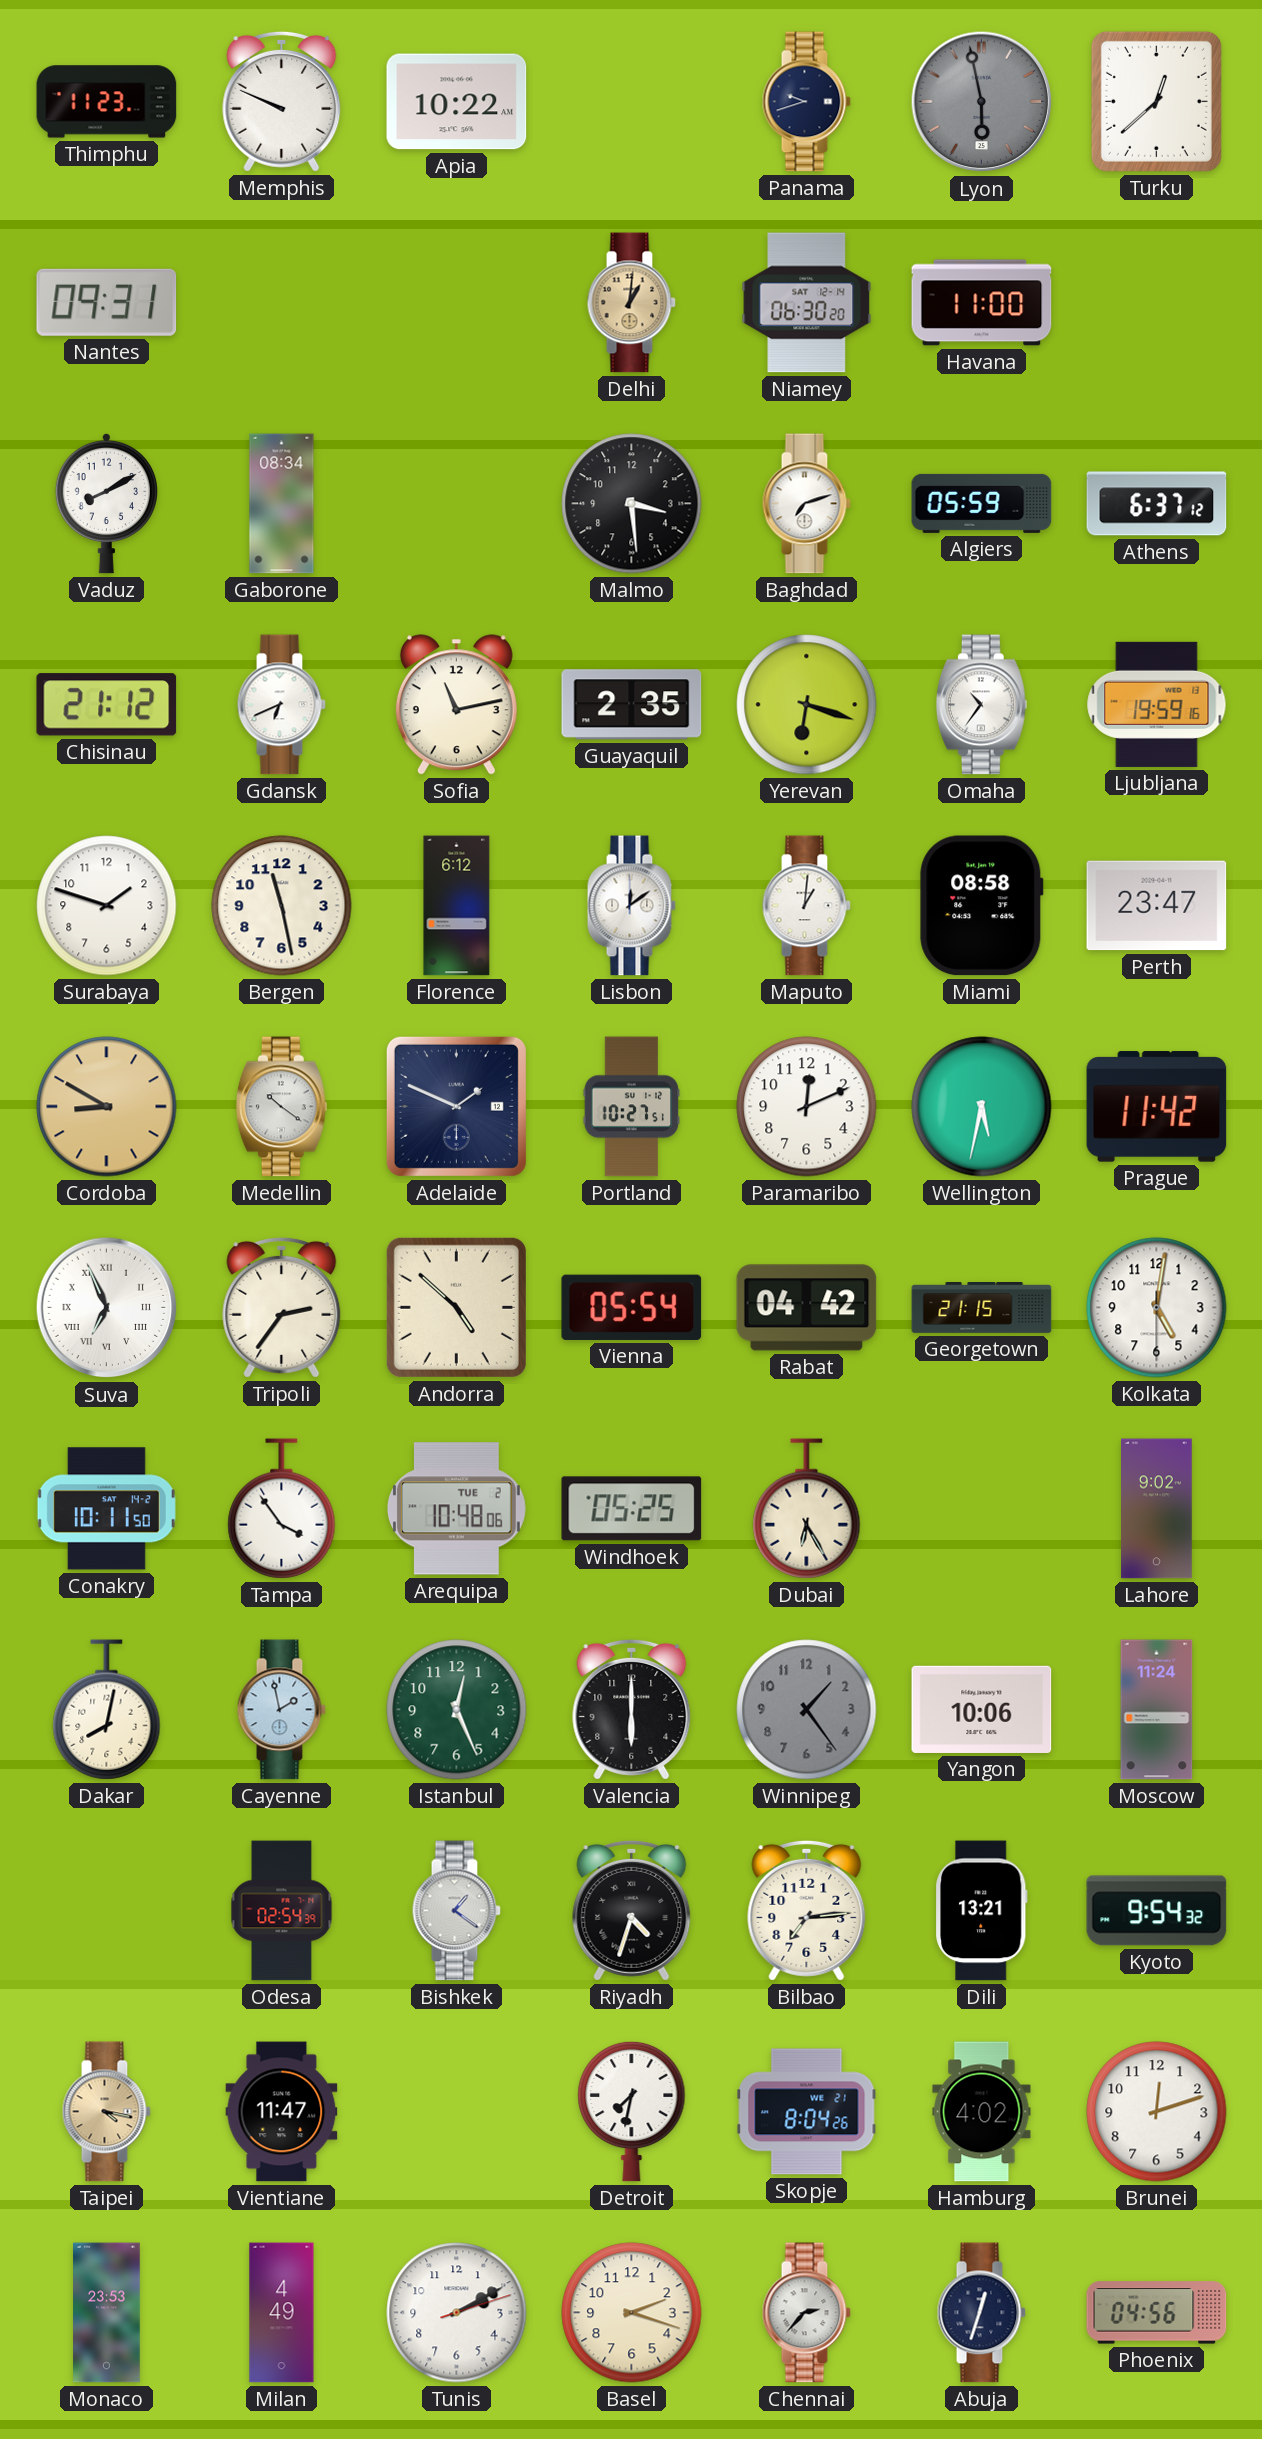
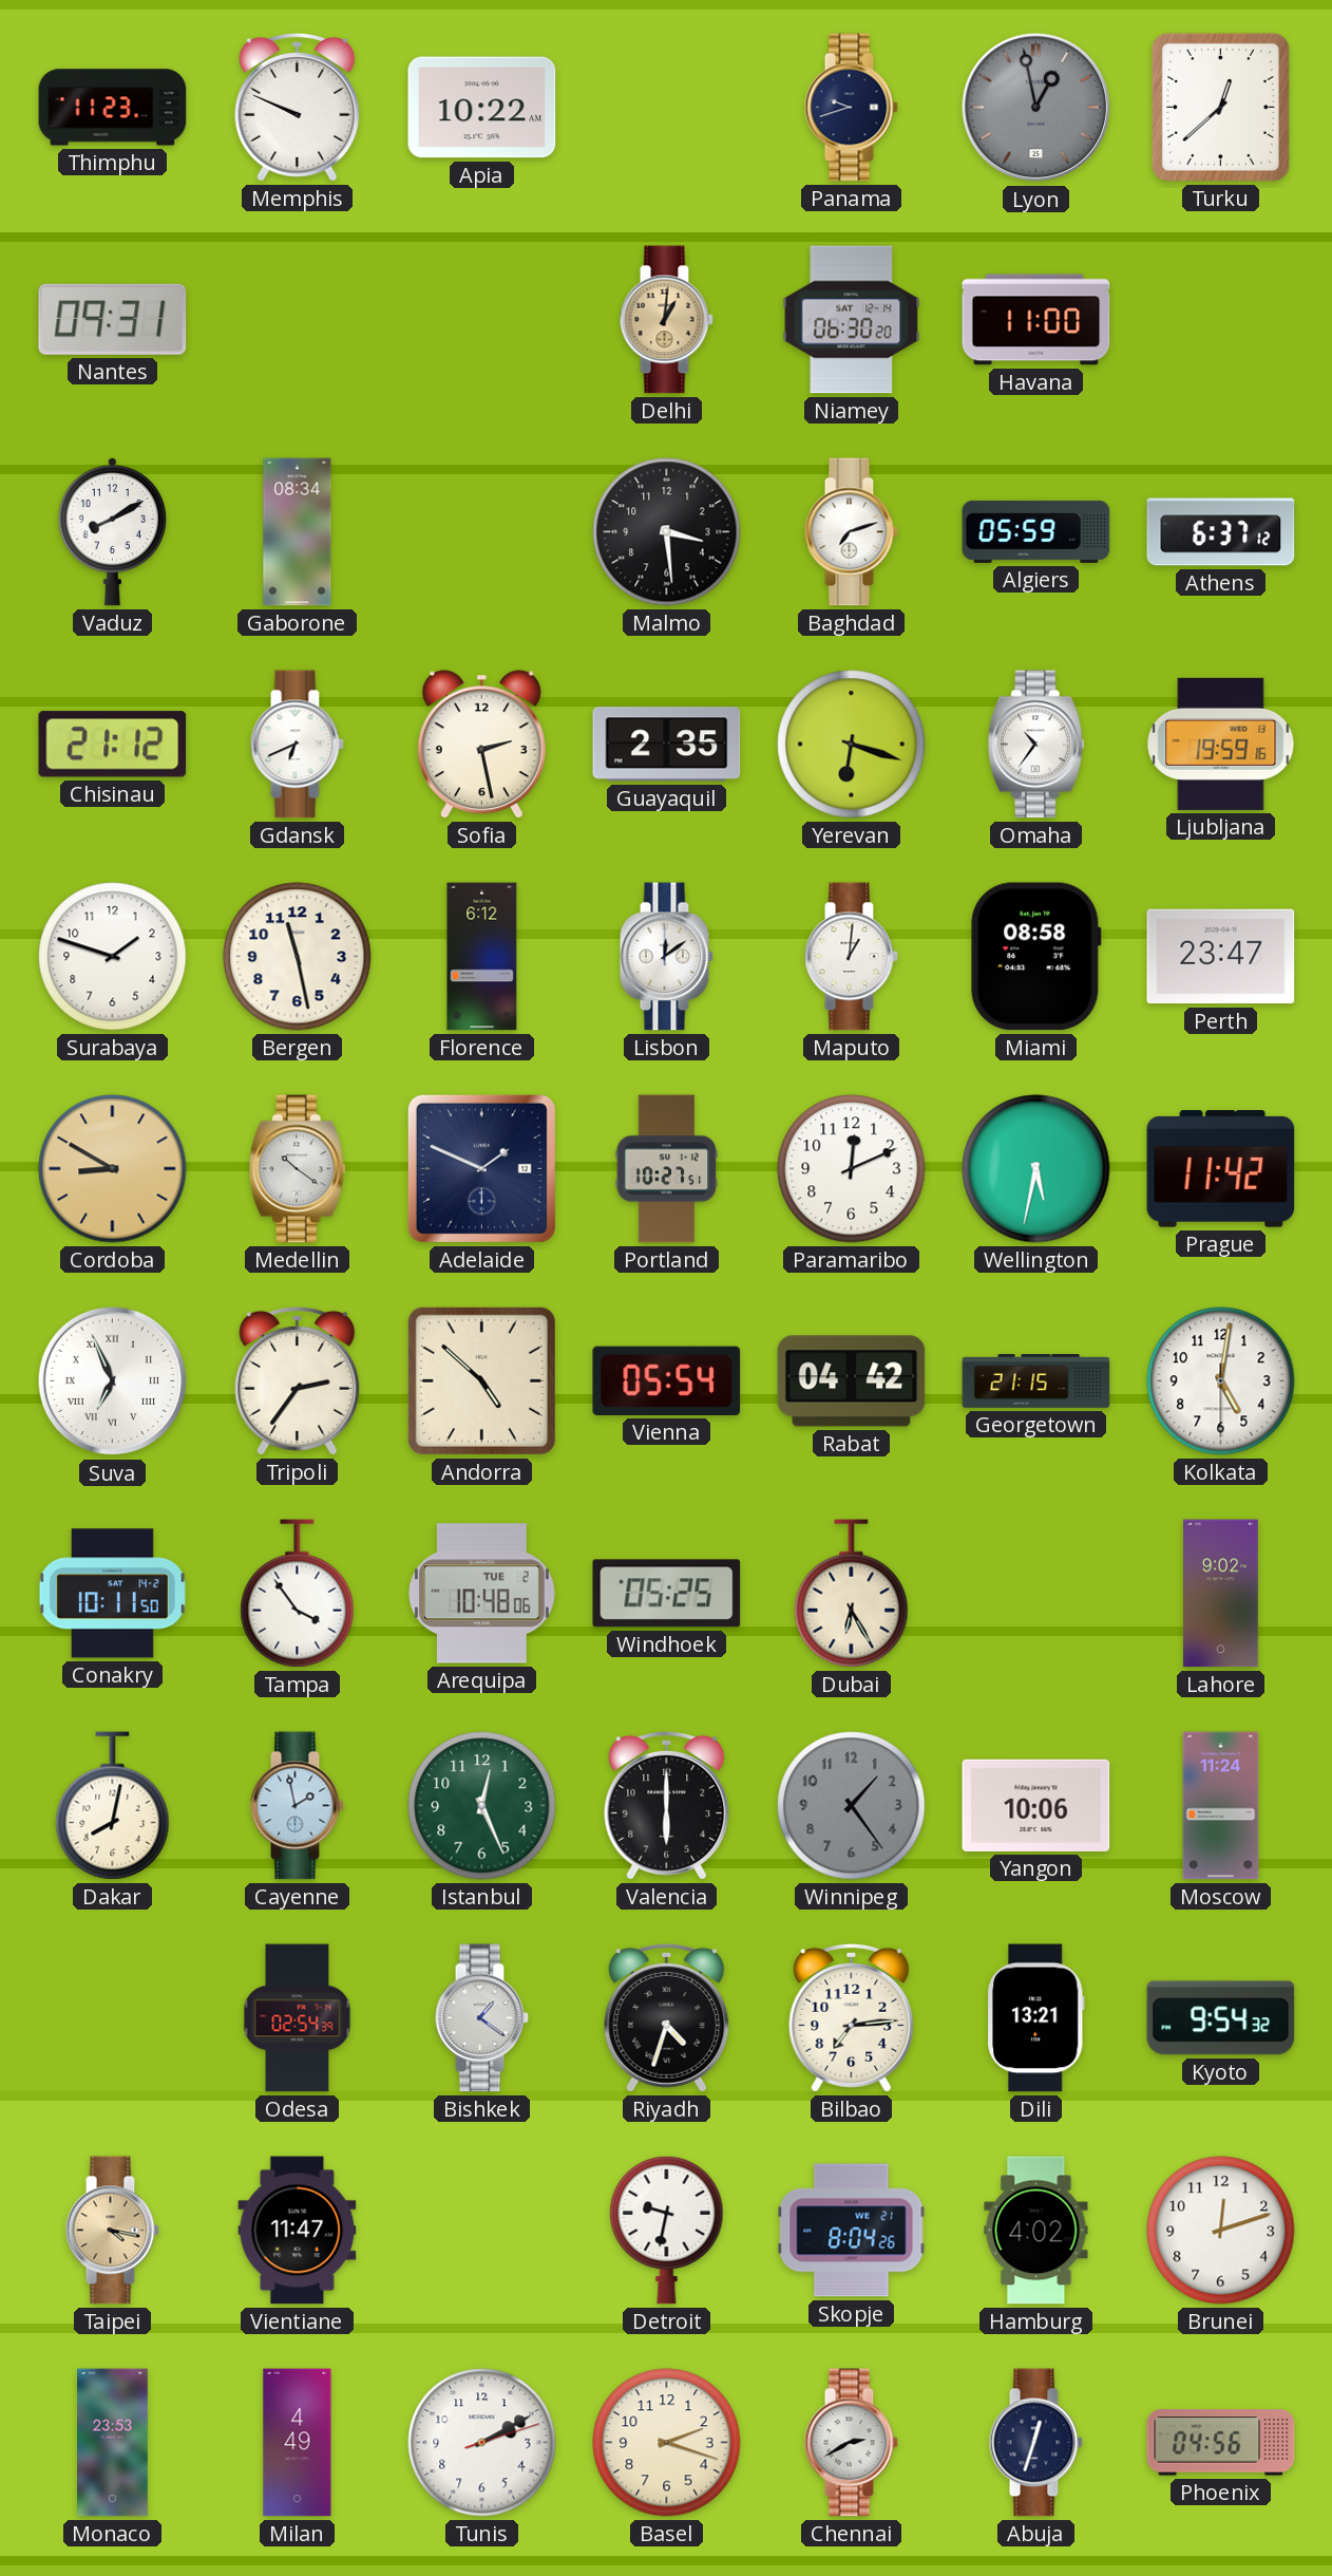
Lyon: 5:58 -> 12:58 (1036, 108)
Sofia: 11:13 -> 2:28 (481, 745)
Detroit: 7:32 -> 9:32 (667, 2230)
Chennai: 2:37 -> 2:40 (851, 2443)
